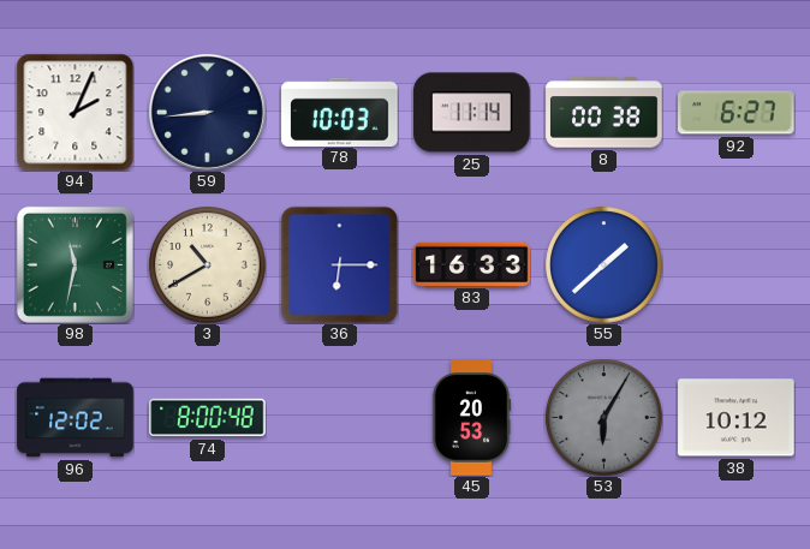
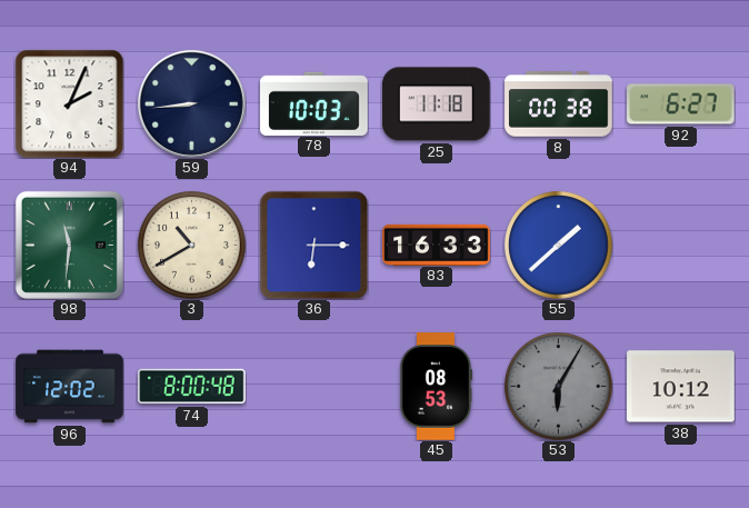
25: 11:14 -> 11:18 (437, 104)
98: 11:32 -> 11:31 (69, 245)
45: 20:53 -> 08:53 (436, 387)
